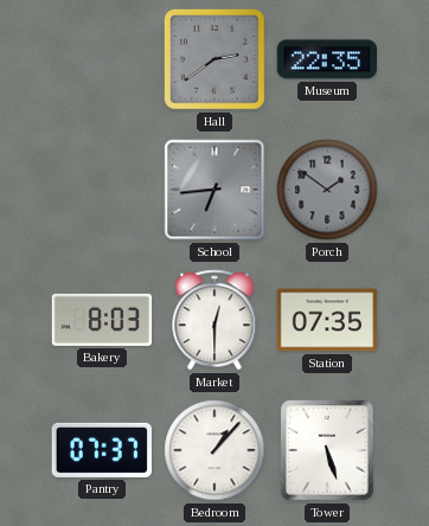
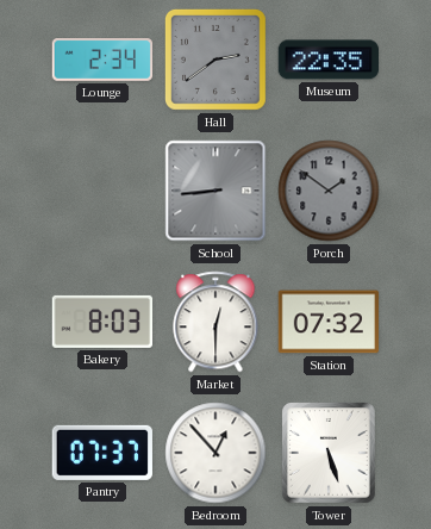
Lounge: none -> 2:34 (102, 61)
School: 6:44 -> 8:44 (215, 191)
Station: 07:35 -> 07:32 (329, 322)
Bedroom: 1:07 -> 12:53 (215, 453)
